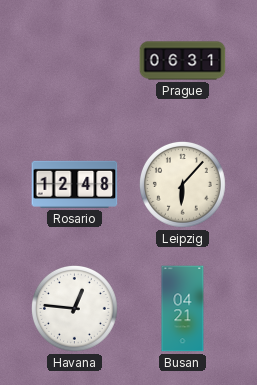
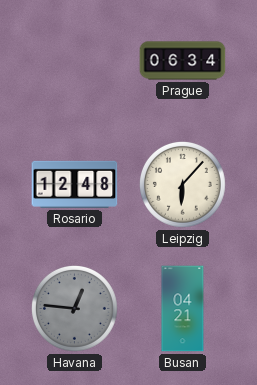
Prague: 06:31 -> 06:34 (183, 61)
Havana dial: white -> grey (75, 309)
